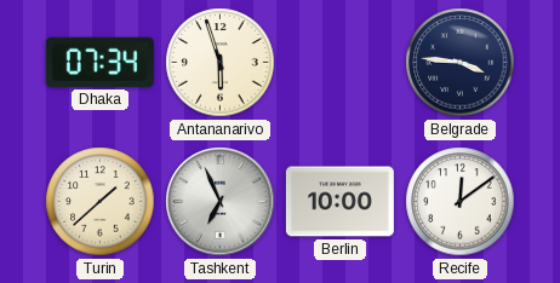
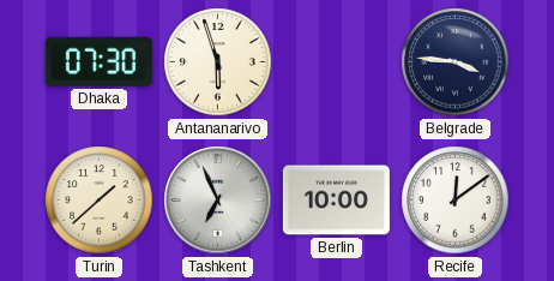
Dhaka: 07:34 -> 07:30 (98, 61)
